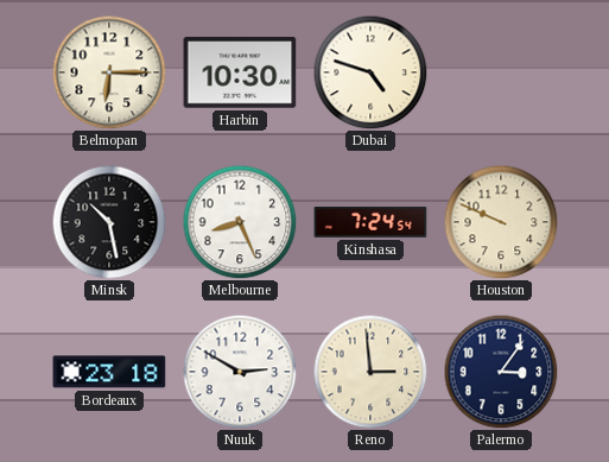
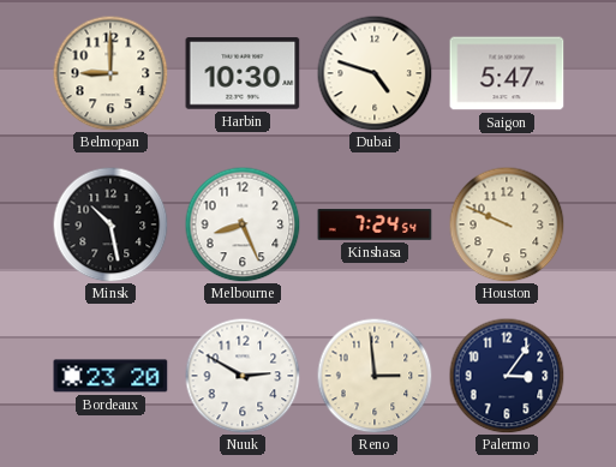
Belmopan: 6:15 -> 9:00 (110, 73)
Saigon: none -> 5:47 (507, 73)
Bordeaux: 23:18 -> 23:20 (110, 376)
